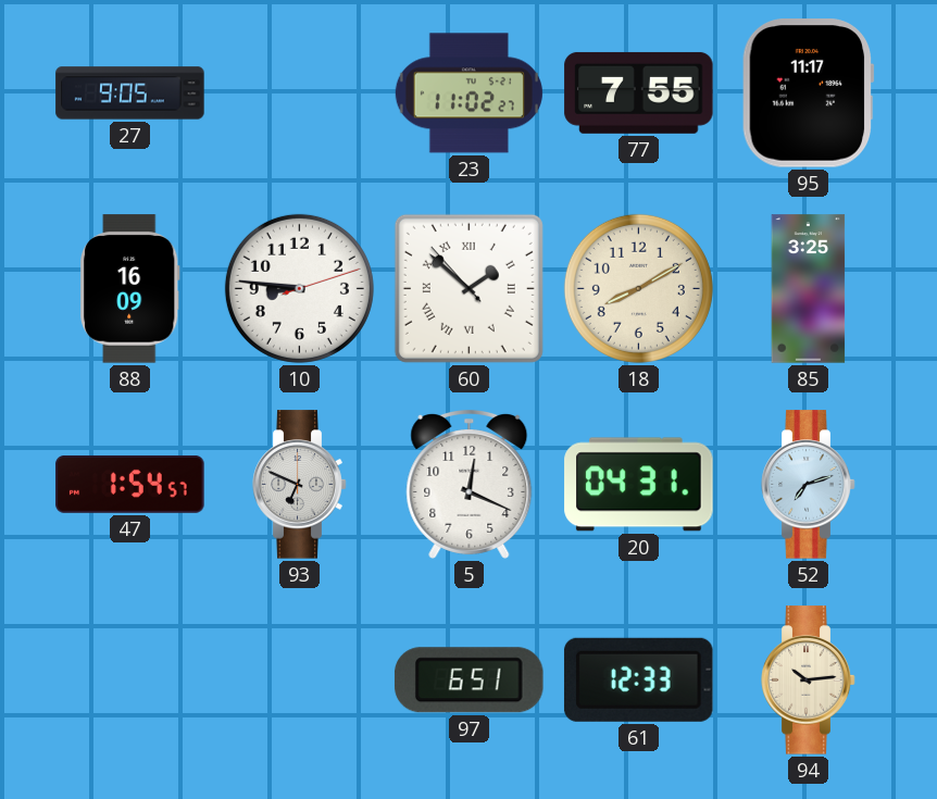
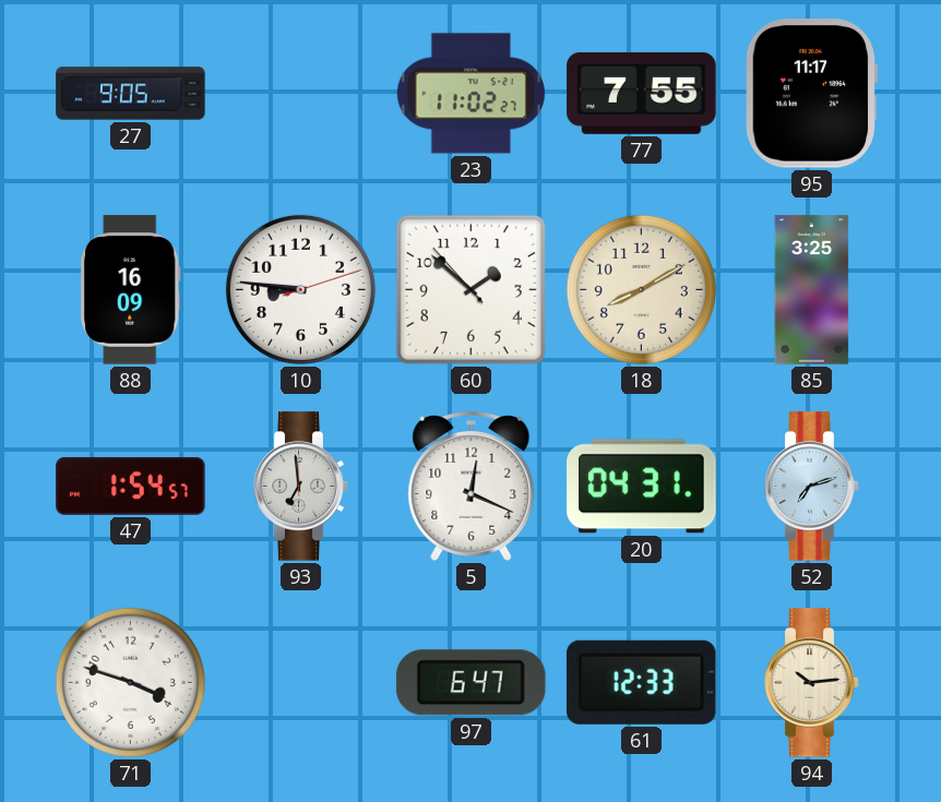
60 numerals: Roman -> Arabic (470, 289)
93: 6:49 -> 6:59 (301, 487)
71: none -> 3:48 (130, 682)
97: 6:51 -> 6:47 (470, 683)
